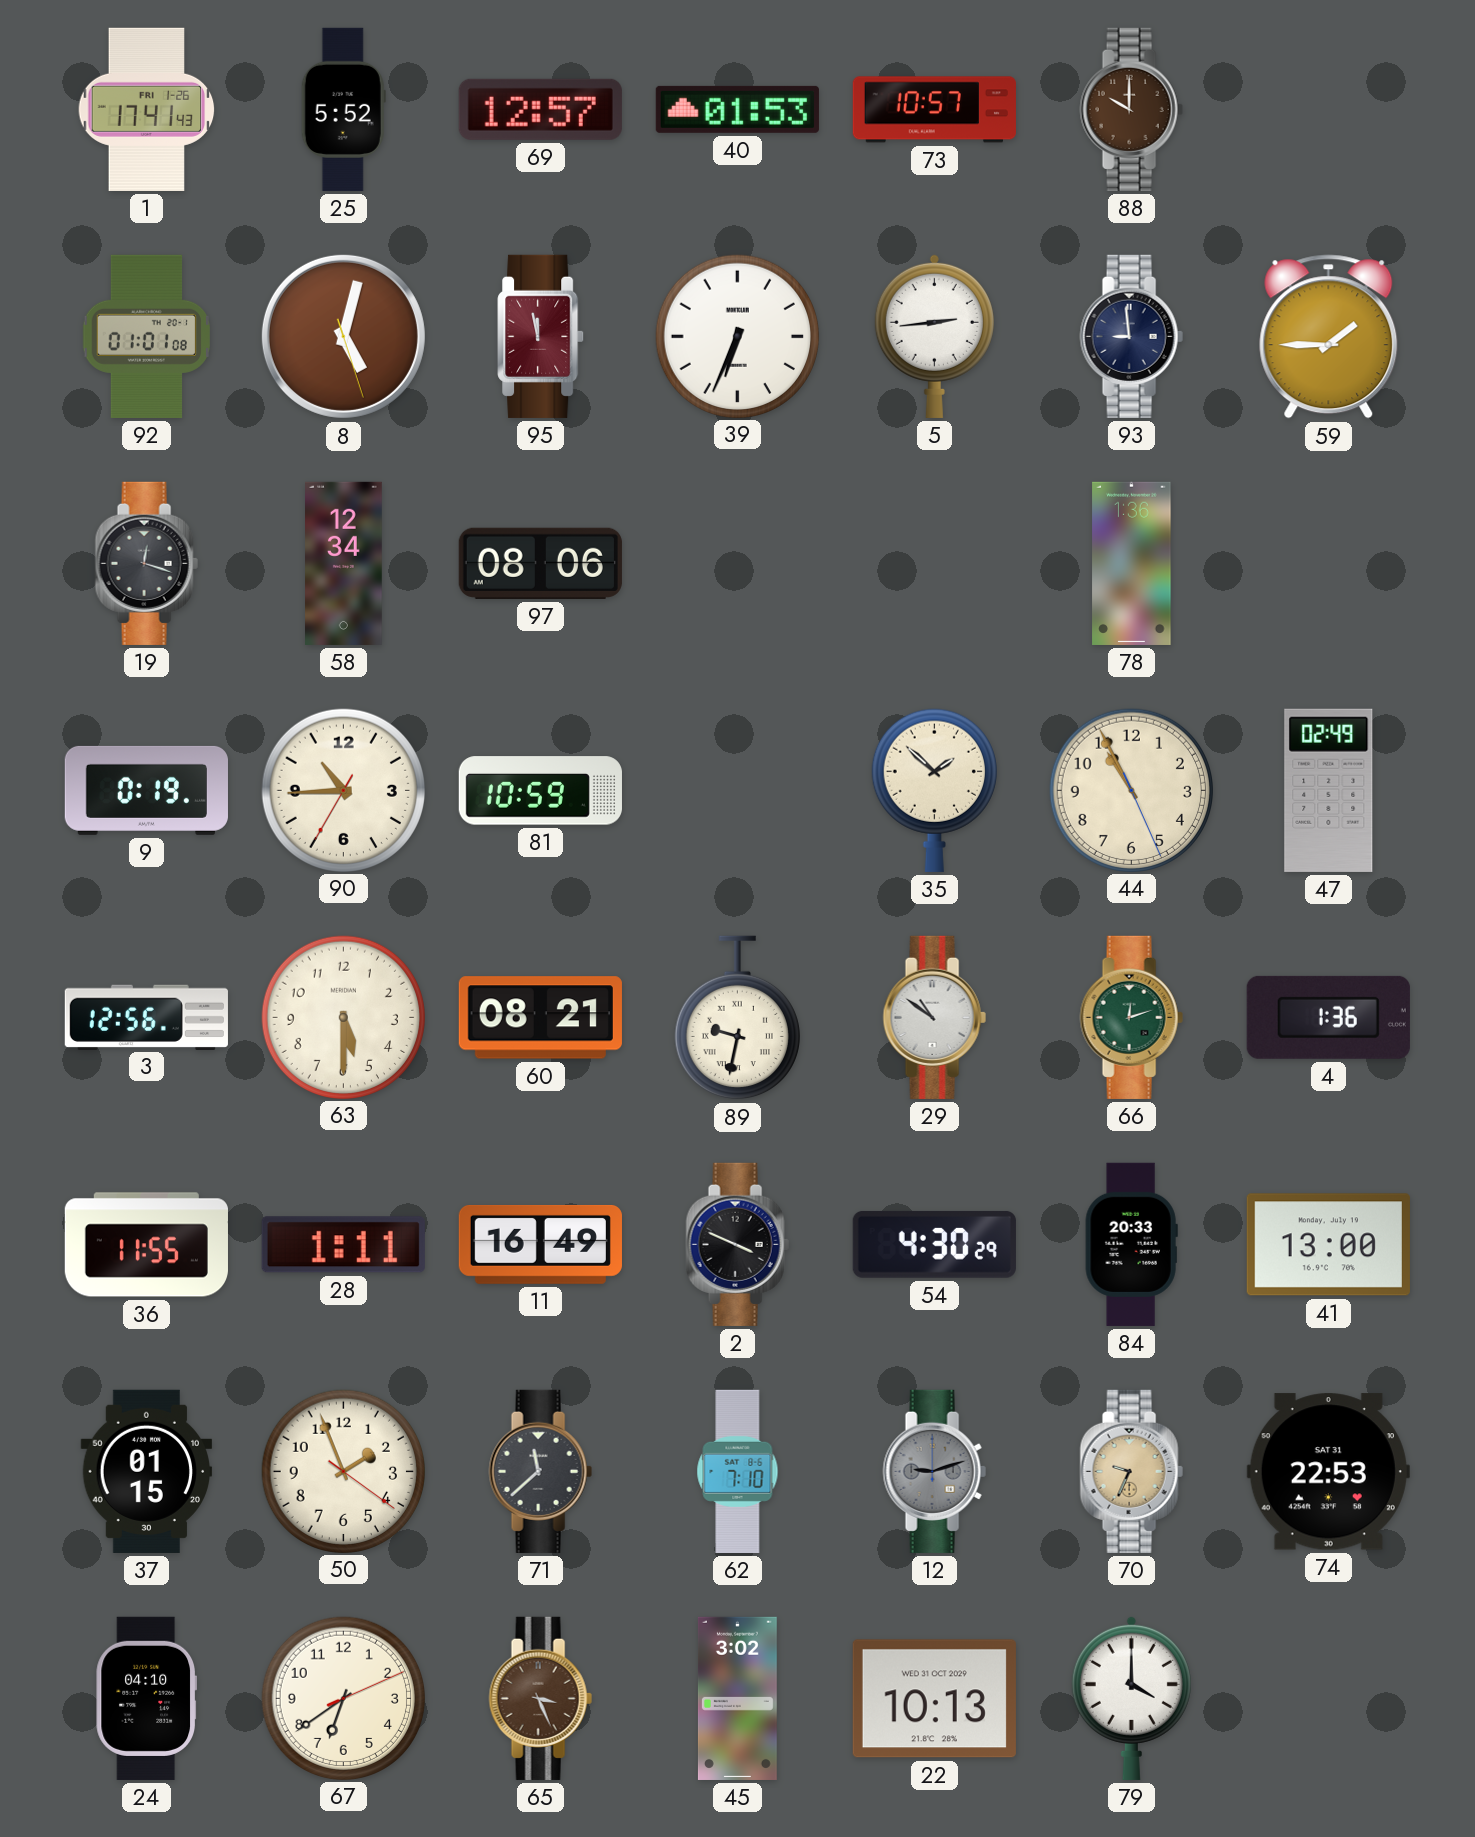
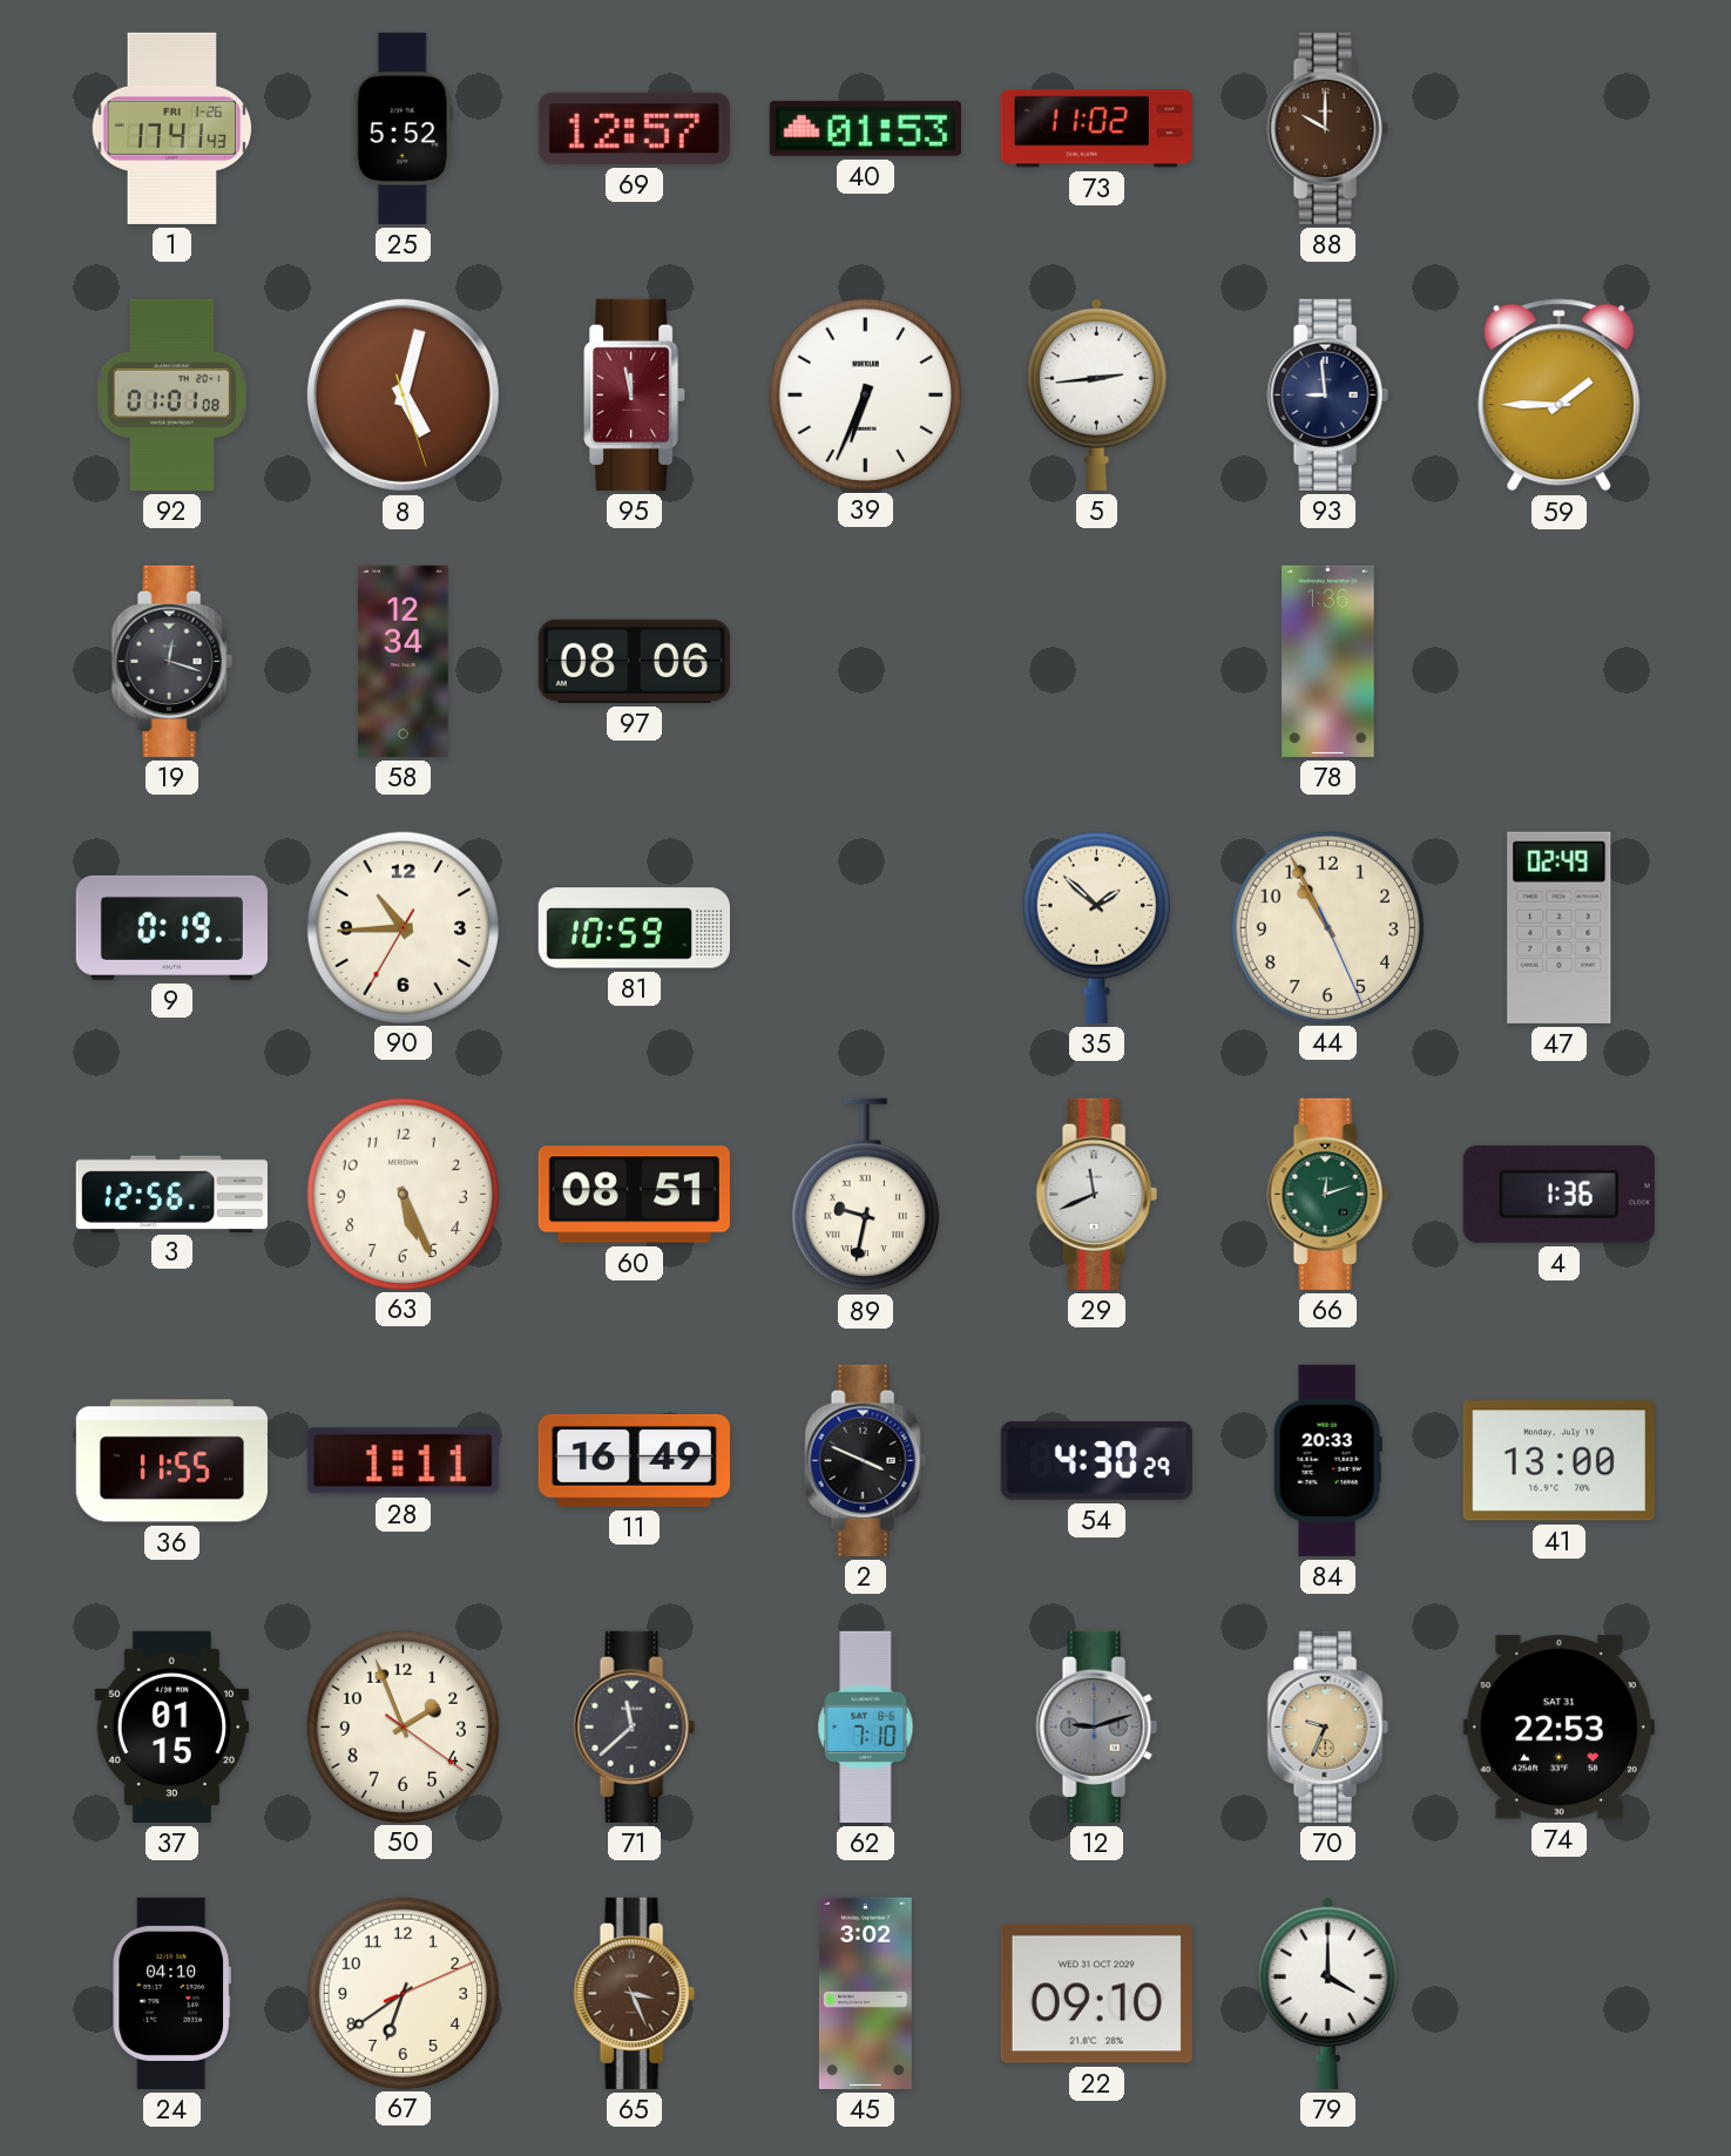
73: 10:57 -> 11:02 (1096, 129)
63: 5:30 -> 5:26 (403, 1194)
60: 08:21 -> 08:51 (634, 1195)
29: 10:51 -> 11:41 (1096, 1194)
22: 10:13 -> 09:10 (1096, 1994)
